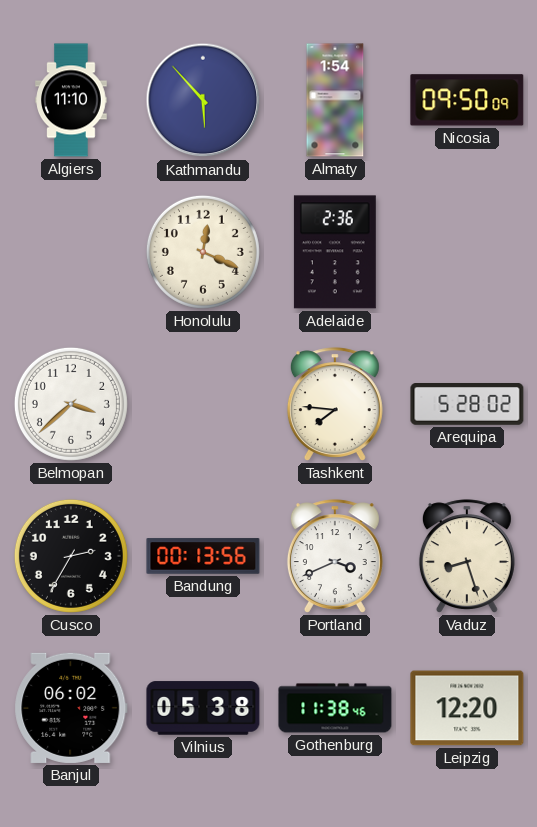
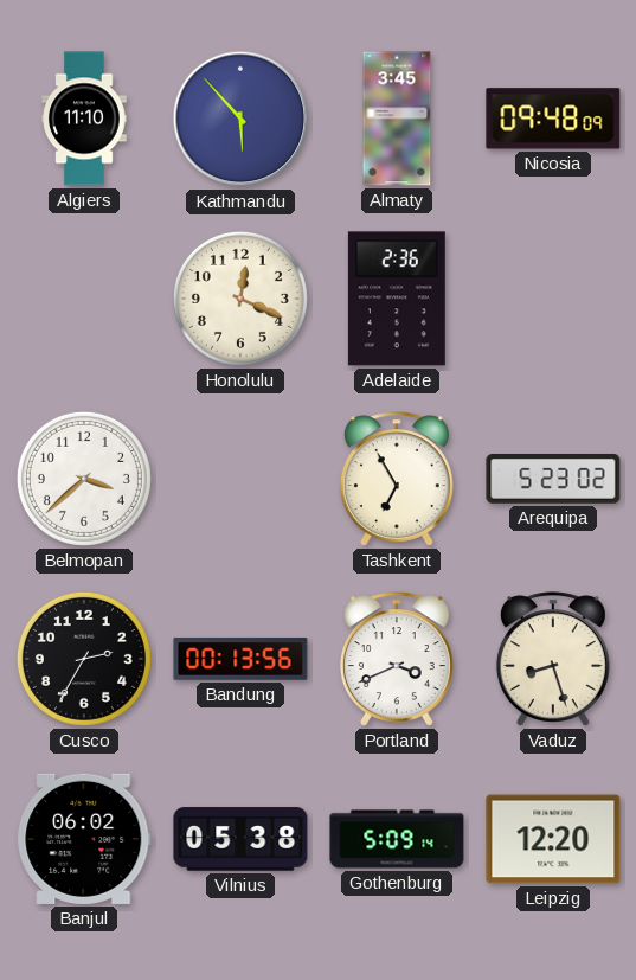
Almaty: 1:54 -> 3:45 (397, 119)
Nicosia: 09:50 -> 09:48 (553, 119)
Tashkent: 7:46 -> 6:55 (397, 479)
Arequipa: 5:28 -> 5:23 (553, 480)
Gothenburg: 11:38 -> 5:09 (397, 839)
